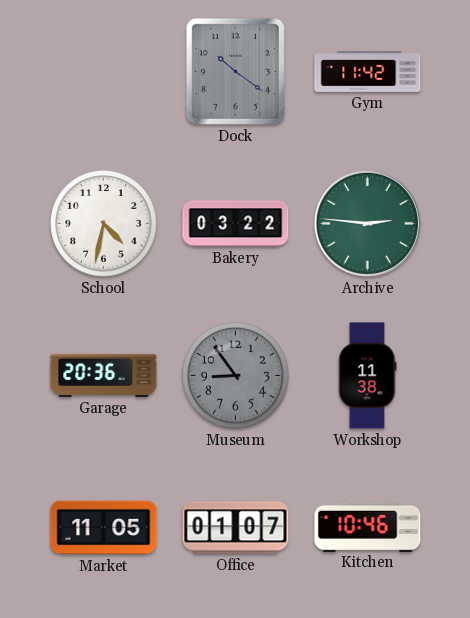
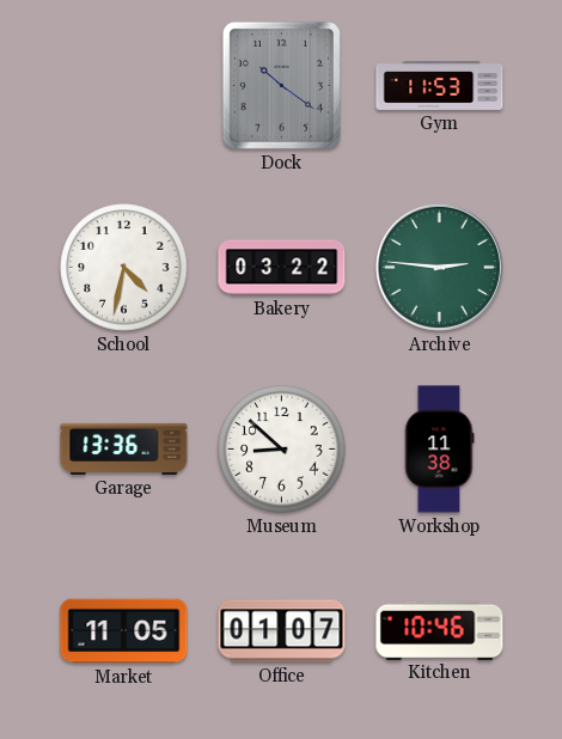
Gym: 11:42 -> 11:53 (440, 86)
Garage: 20:36 -> 13:36 (124, 448)
Museum: 8:54 -> 8:52 (282, 450)
Museum dial: grey -> white (282, 450)
